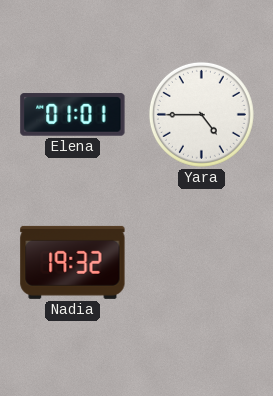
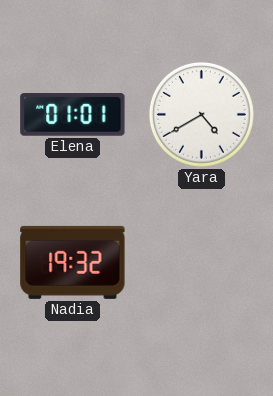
Yara: 4:45 -> 4:40 (201, 114)
